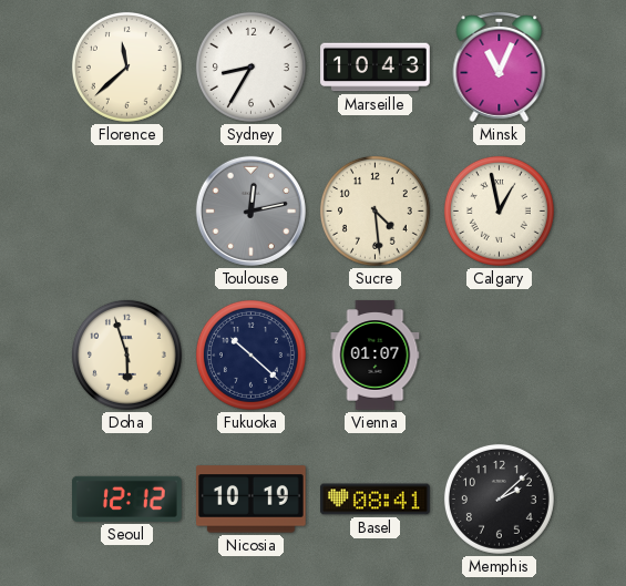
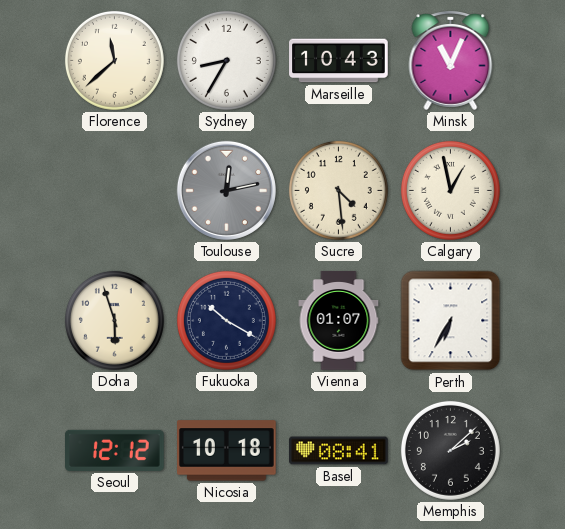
Fukuoka: 10:22 -> 10:20 (226, 320)
Perth: none -> 6:35 (451, 321)
Nicosia: 10:19 -> 10:18 (227, 451)
